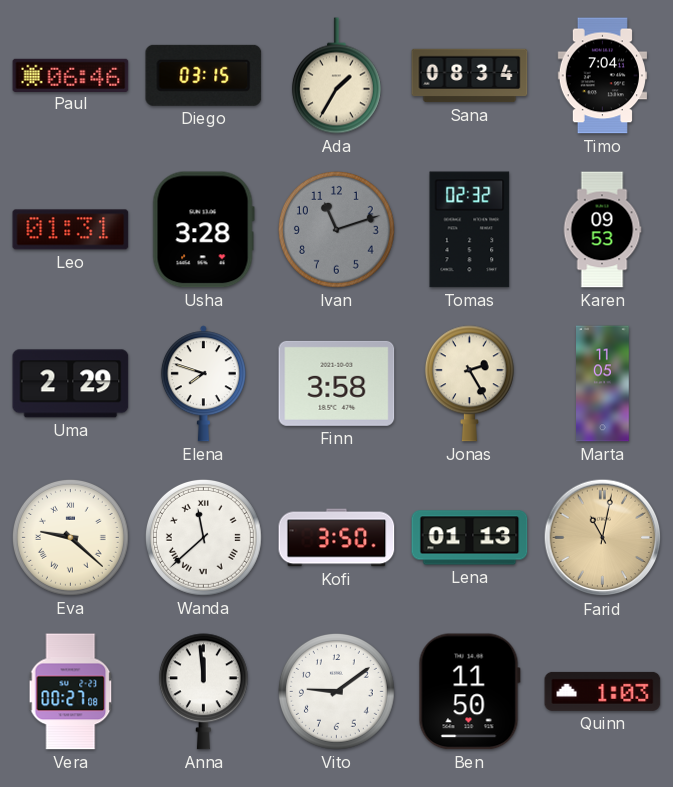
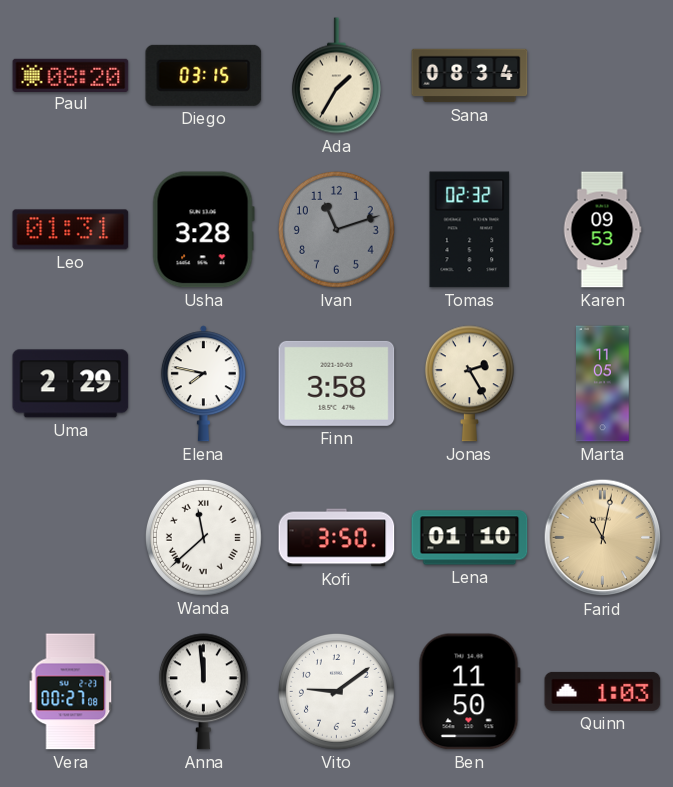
Paul: 06:46 -> 08:20 (71, 75)
Timo: 7:04 -> none (602, 76)
Elena: 7:48 -> 7:47 (203, 384)
Eva: 9:22 -> none (70, 537)
Lena: 01:13 -> 01:10 (470, 538)
